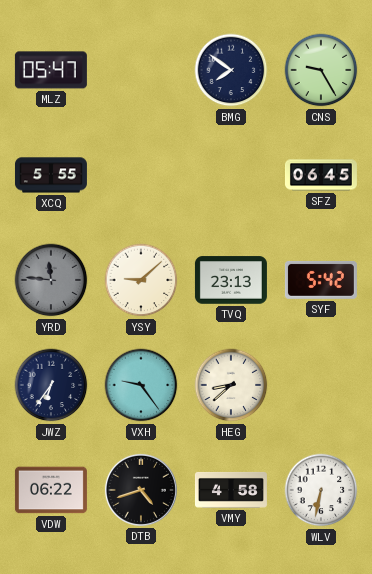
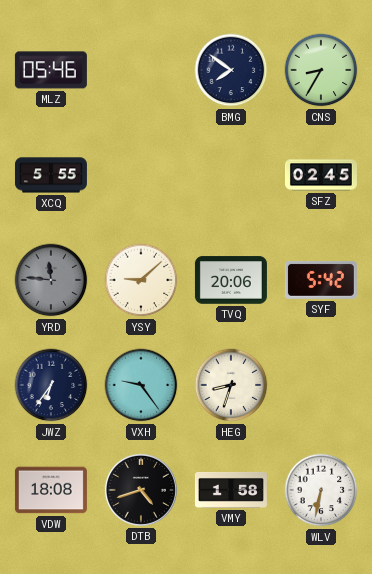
MLZ: 05:47 -> 05:46 (51, 70)
CNS: 9:25 -> 8:35 (321, 70)
SFZ: 06:45 -> 02:45 (321, 175)
TVQ: 23:13 -> 20:06 (231, 280)
HEG: 8:38 -> 8:33 (231, 385)
VDW: 06:22 -> 18:08 (51, 490)
VMY: 4:58 -> 1:58 (231, 490)
